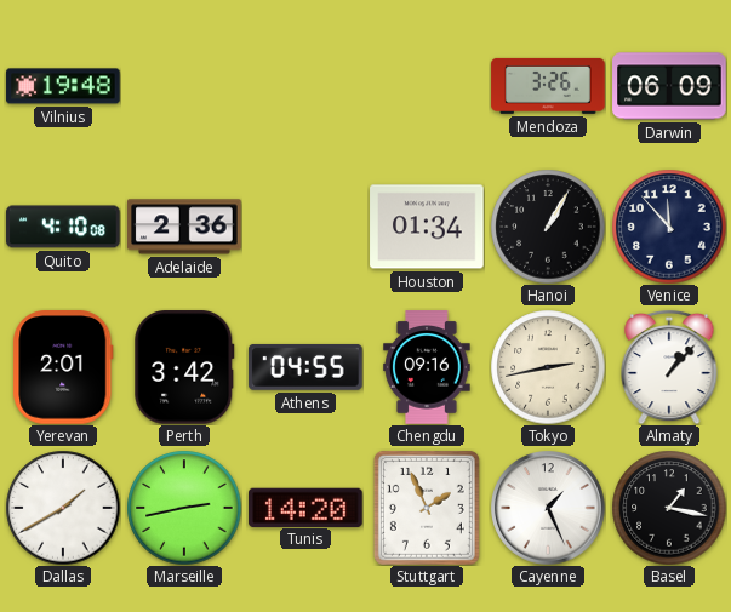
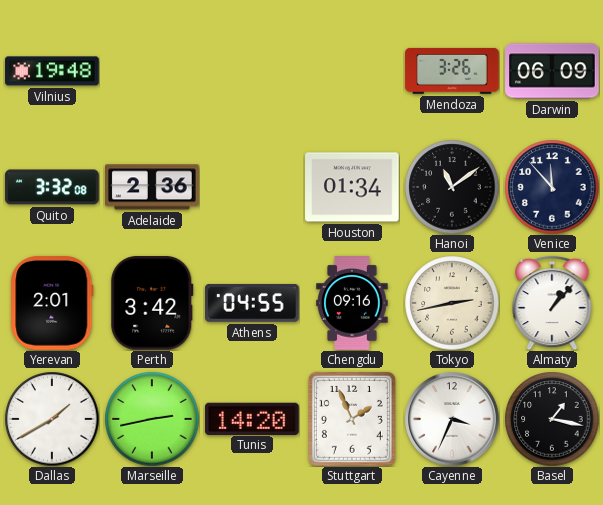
Quito: 4:10 -> 3:32 (52, 187)
Hanoi: 1:05 -> 11:09 (452, 187)
Cayenne: 1:26 -> 3:34 (452, 419)
